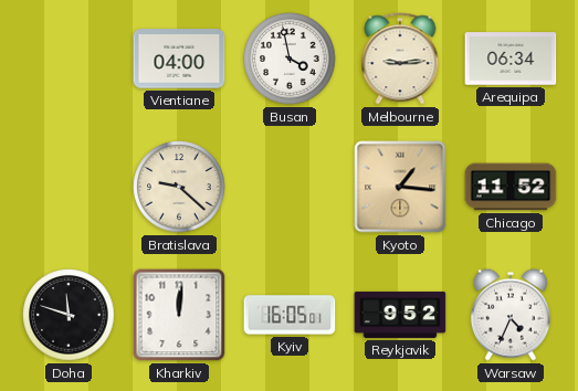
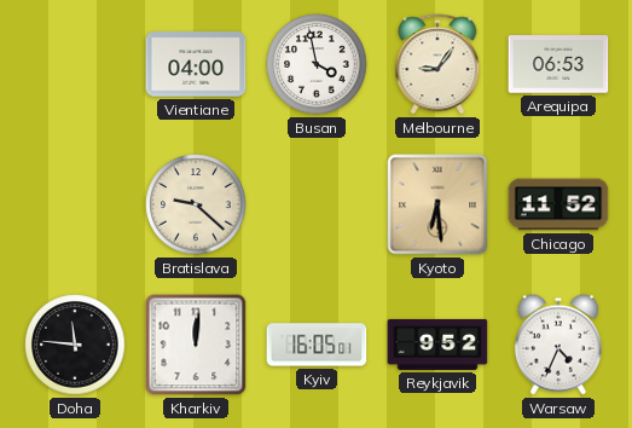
Melbourne: 9:14 -> 9:06 (437, 64)
Arequipa: 06:34 -> 06:53 (558, 64)
Kyoto: 1:16 -> 6:29 (437, 204)
Doha: 11:48 -> 11:46 (75, 345)
